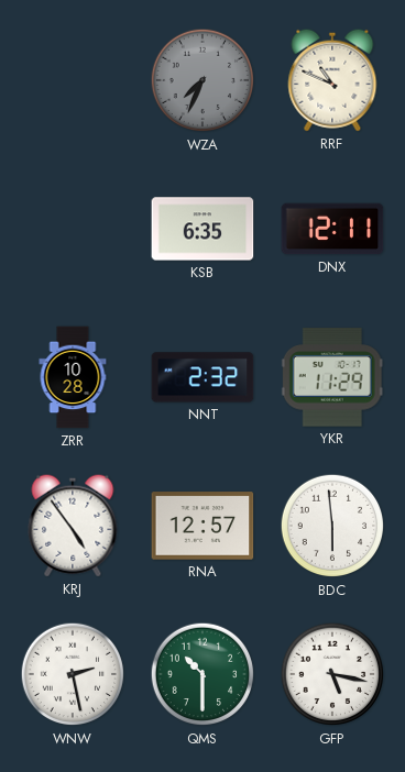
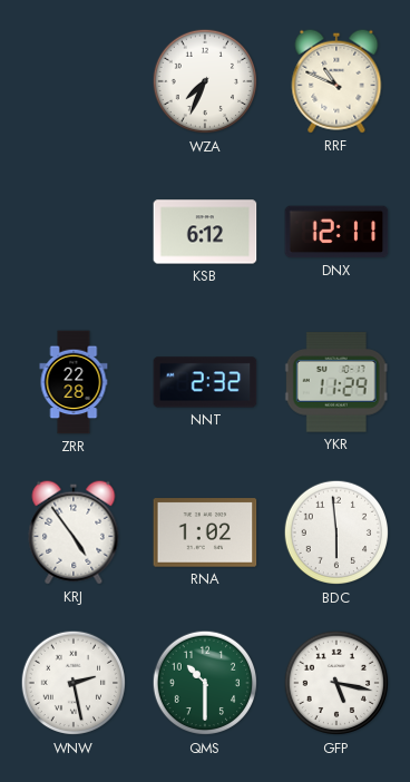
WZA dial: grey -> white (205, 81)
KSB: 6:35 -> 6:12 (205, 232)
ZRR: 10:28 -> 22:28 (74, 382)
RNA: 12:57 -> 1:02 (205, 532)
